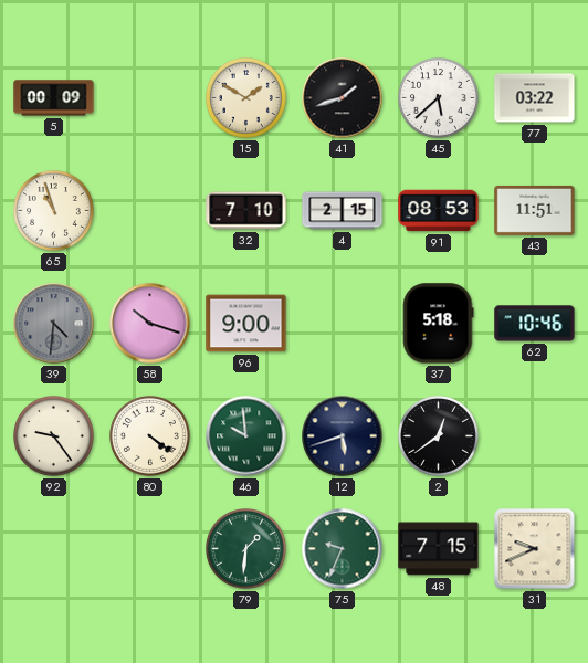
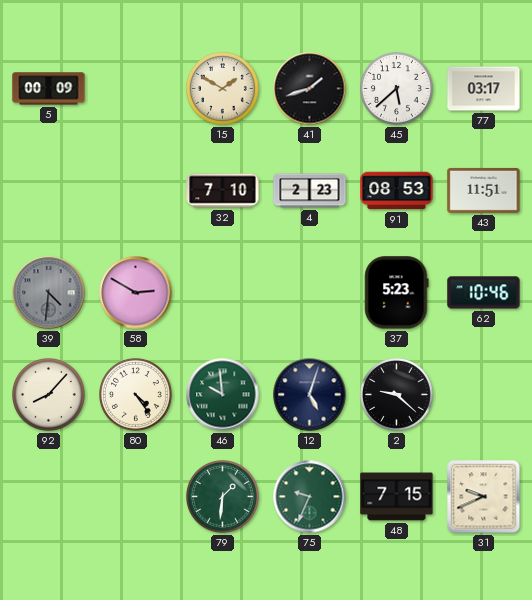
77: 03:22 -> 03:17 (484, 89)
65: 10:57 -> none (54, 211)
4: 2:15 -> 2:23 (310, 191)
58: 10:18 -> 2:50 (136, 293)
96: 9:00 -> none (246, 324)
37: 5:18 -> 5:23 (397, 293)
92: 9:24 -> 8:07 (49, 395)
80: 4:21 -> 4:24 (136, 395)
12: 5:42 -> 5:03 (310, 395)
2: 12:39 -> 9:22 (397, 395)
